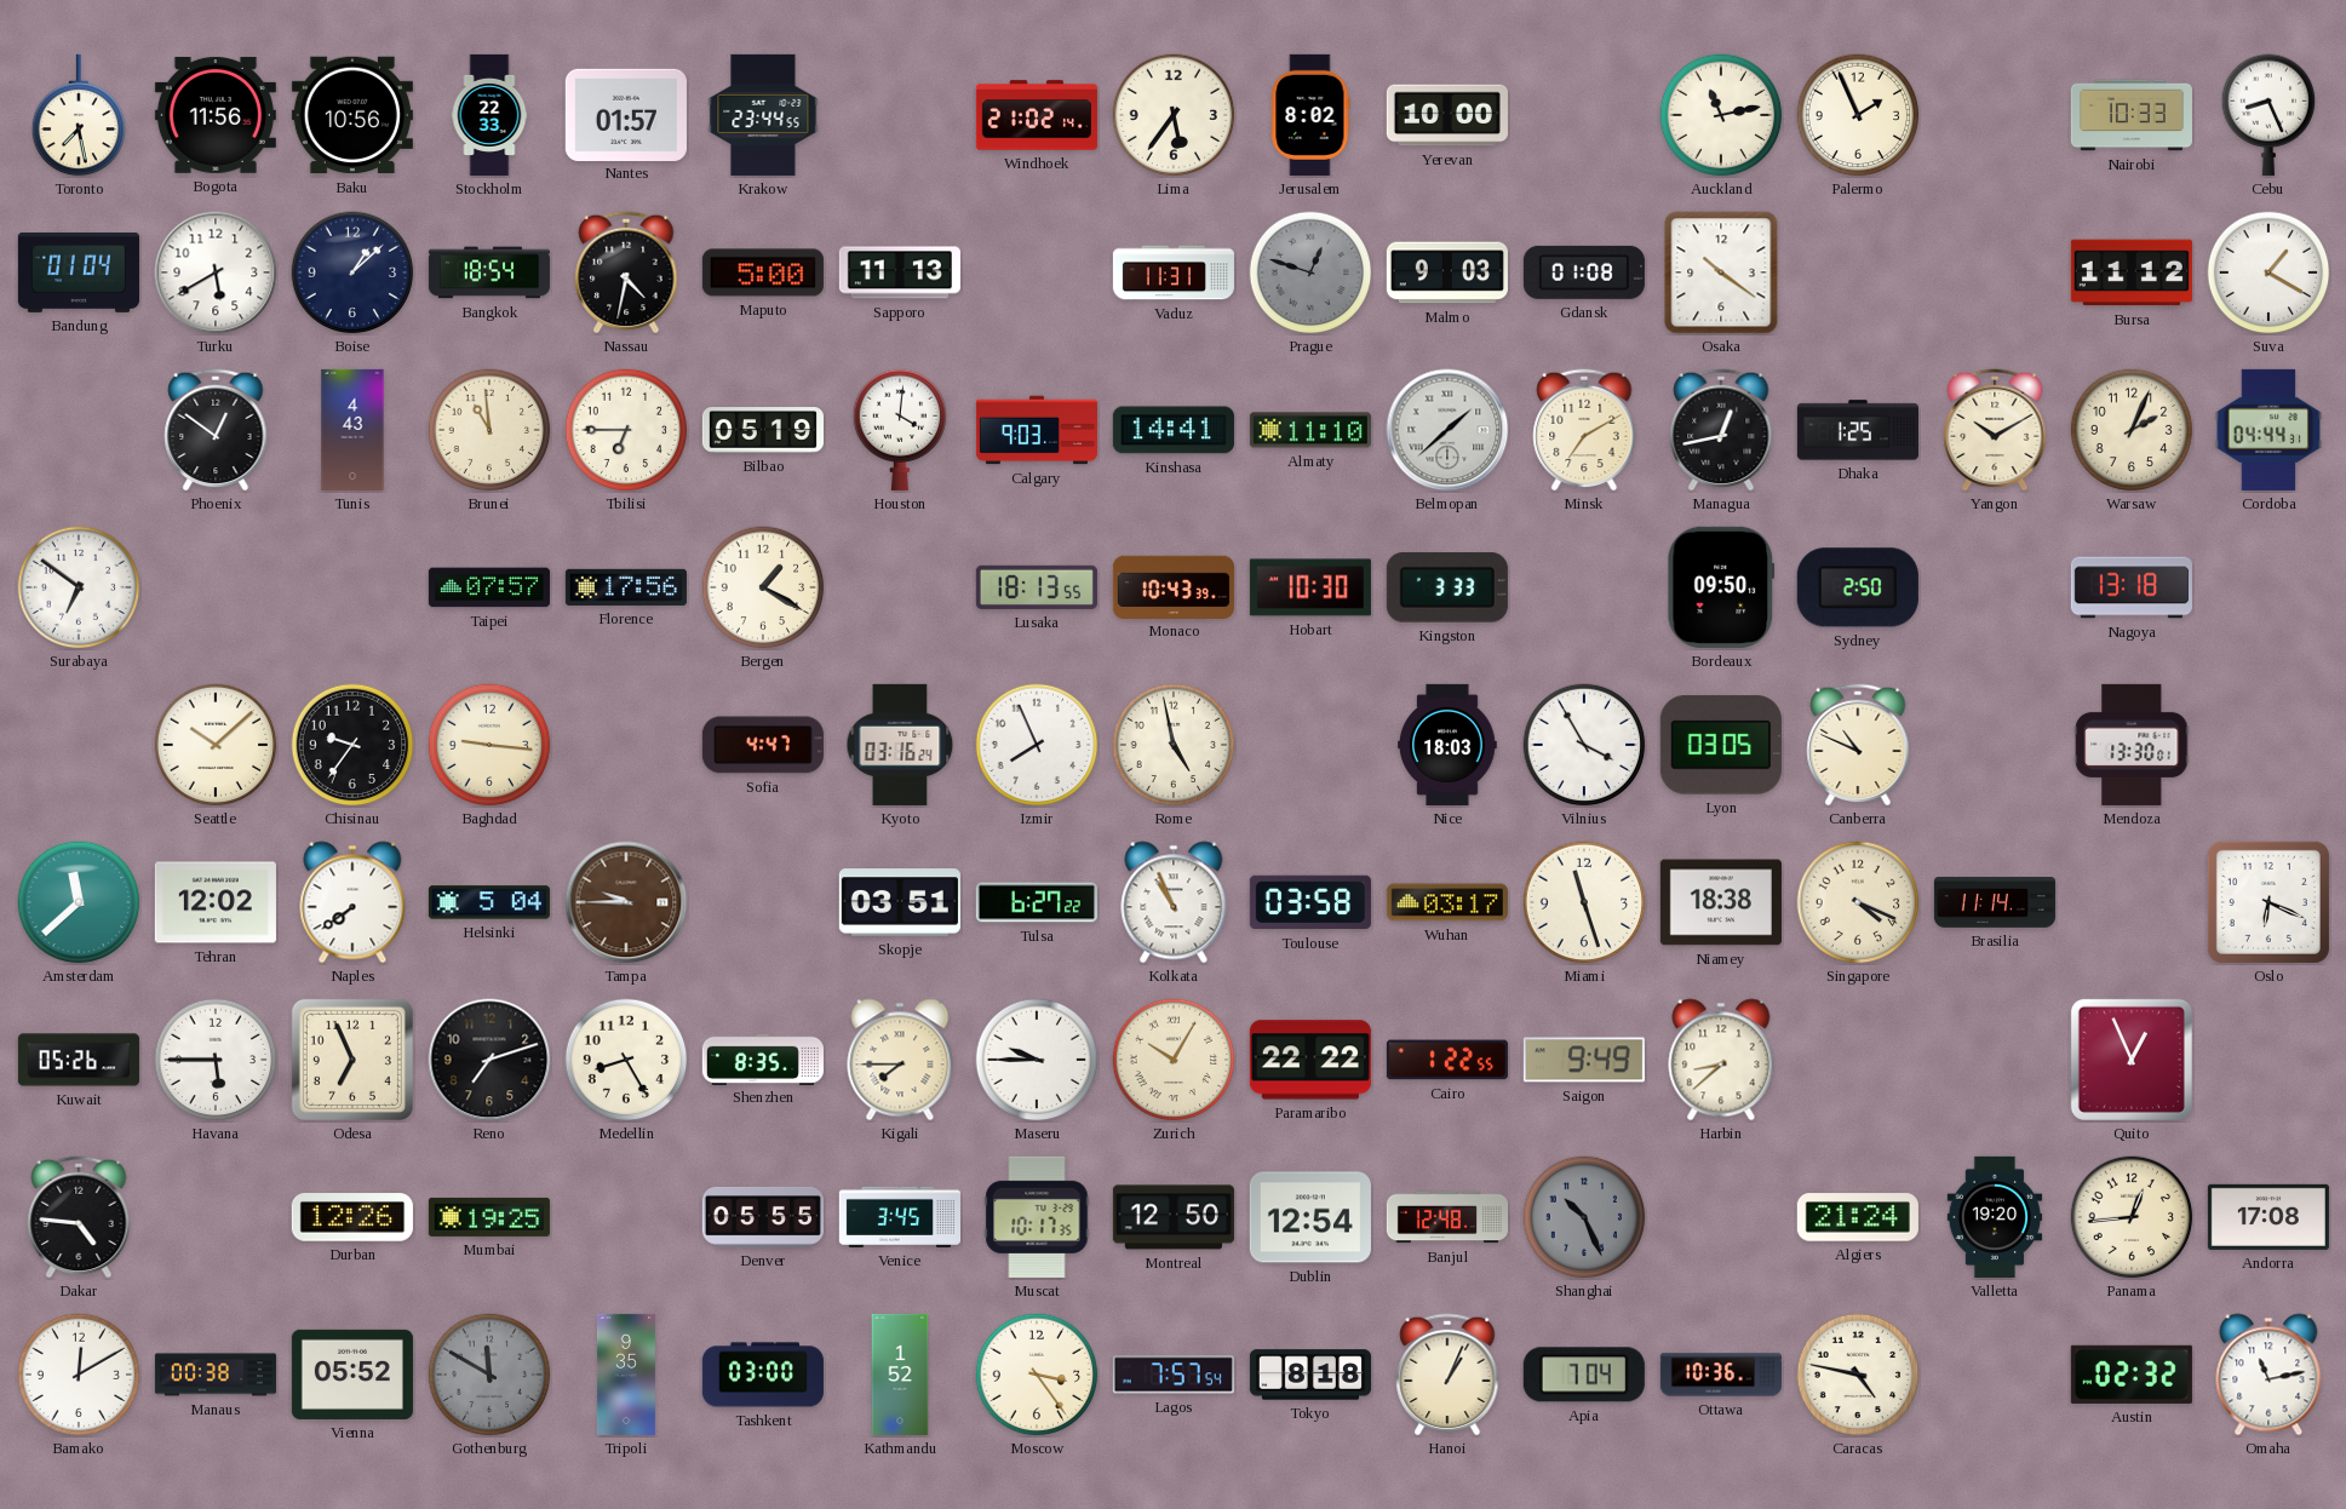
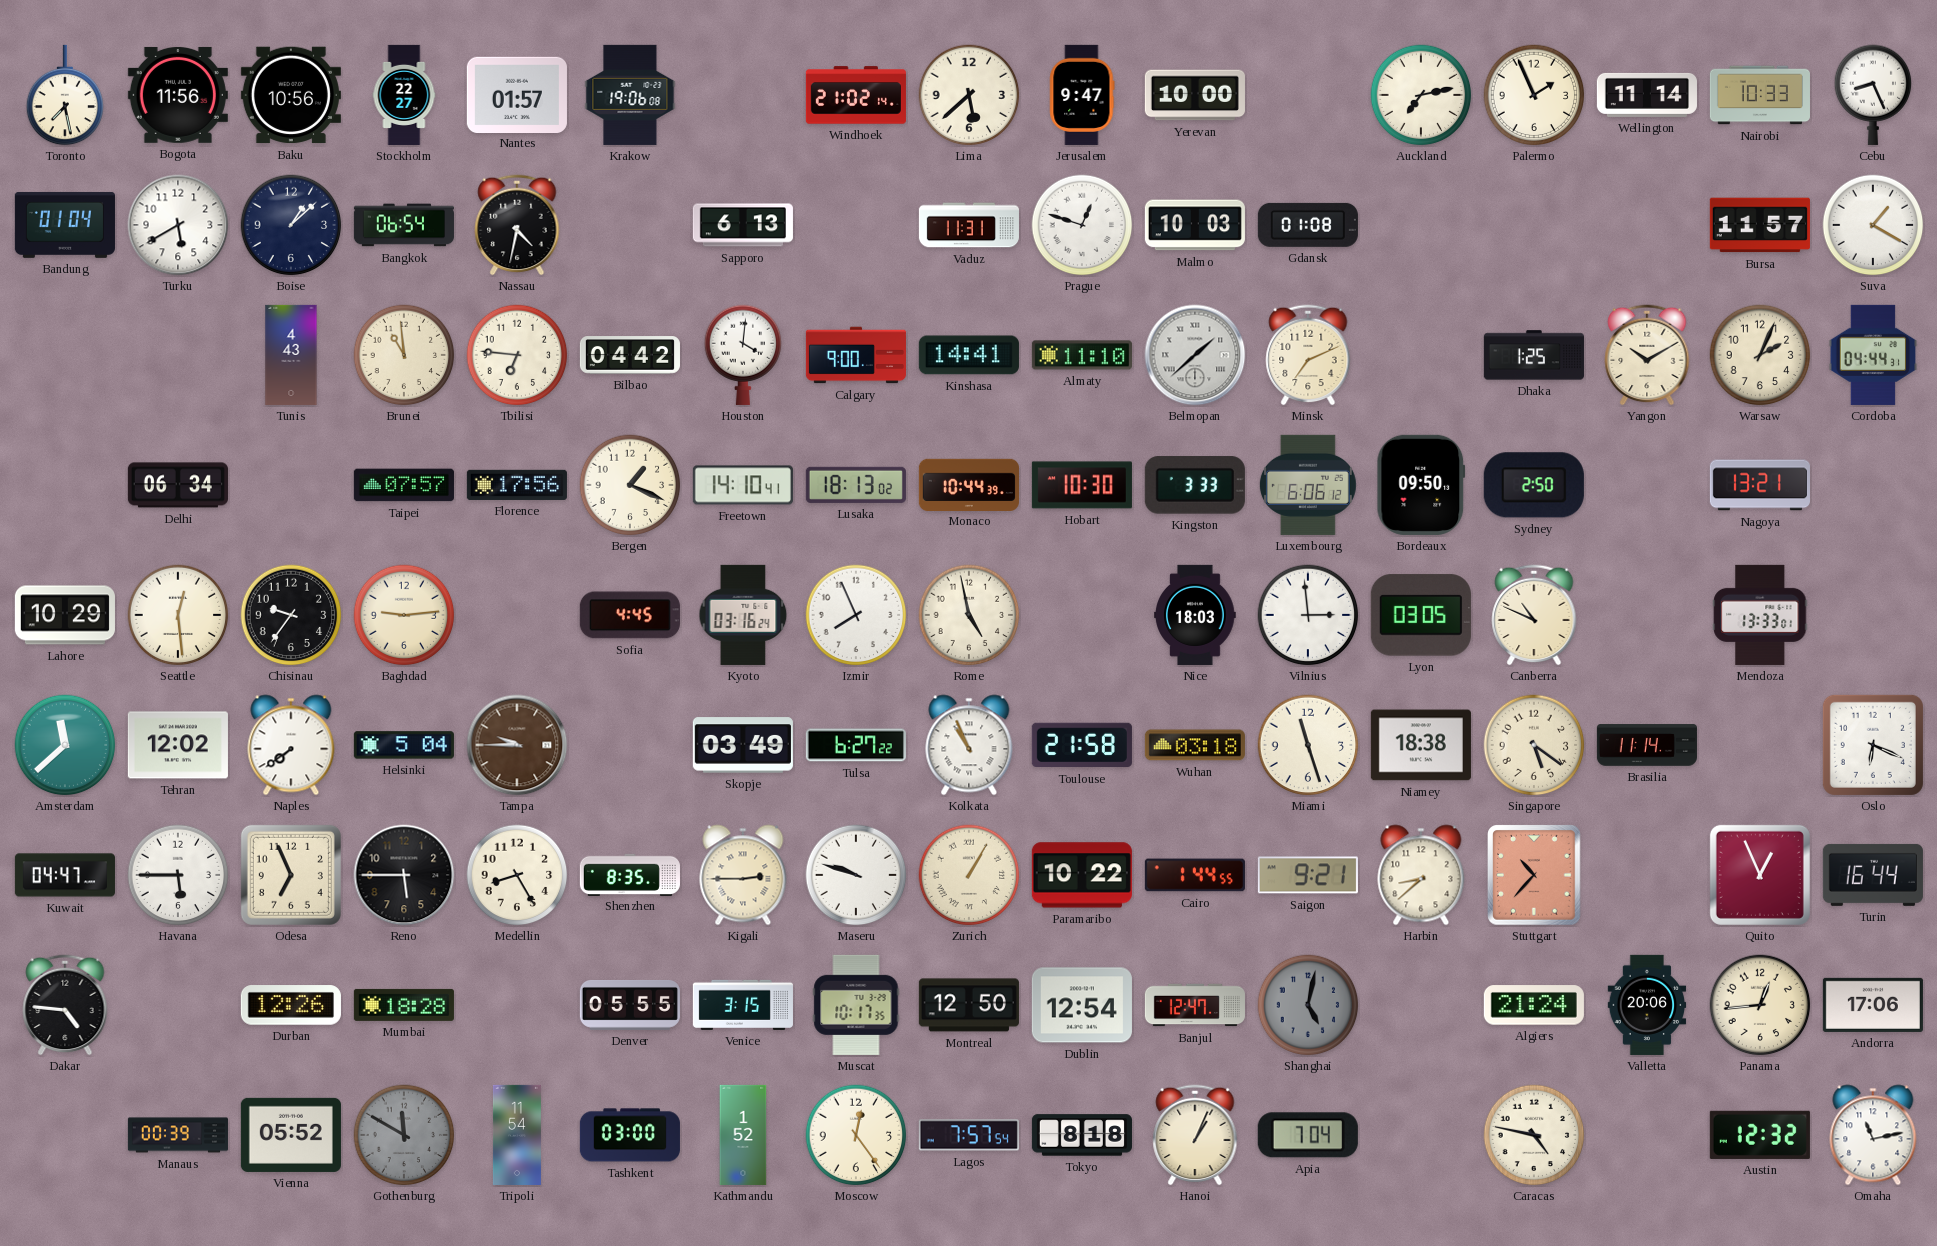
Stockholm: 22:33 -> 22:27 (404, 95)
Krakow: 23:44 -> 19:06 (630, 95)
Lima: 5:36 -> 5:38 (969, 95)
Jerusalem: 8:02 -> 9:47 (1082, 95)
Auckland: 11:13 -> 7:13 (1421, 95)
Wellington: none -> 11:14 (1647, 95)
Bangkok: 18:54 -> 06:54 (404, 225)
Maputo: 5:00 -> none (763, 272)
Sapporo: 11:13 -> 6:13 (743, 225)
Prague dial: grey -> white (1082, 225)
Malmo: 9:03 -> 10:03 (1195, 225)
Osaka: 10:21 -> none (1721, 272)
Bursa: 11:12 -> 11:57 (1760, 225)
Phoenix: 12:51 -> none (216, 430)
Tbilisi: 6:45 -> 6:46 (517, 355)
Bilbao: 05:19 -> 04:42 (630, 355)
Calgary: 9:03 -> 9:00 (856, 355)
Minsk: 7:10 -> 7:11 (1308, 355)
Managua: 12:43 -> none (1721, 430)
Surabaya: 6:51 -> none (79, 587)
Delhi: none -> 06:34 (178, 485)
Bergen: 1:20 -> 1:19 (630, 485)
Freetown: none -> 14:10 (743, 485)
Lusaka: 18:13:55 -> 18:13:02 (856, 485)
Monaco: 10:43 -> 10:44 (969, 484)
Luxembourg: none -> 6:06 (1308, 485)
Nagoya: 13:18 -> 13:21 (1760, 485)
Lahore: none -> 10:29 (65, 615)
Seattle: 10:08 -> 12:29 (178, 615)
Baghdad: 9:16 -> 9:14 (404, 615)
Sofia: 4:47 -> 4:45 (630, 615)
Vilnius: 3:55 -> 2:59 (1308, 615)
Mendoza: 13:30 -> 13:33 (1760, 615)
Skopje: 03:51 -> 03:49 (743, 745)
Toulouse: 03:58 -> 21:58 (1082, 745)
Wuhan: 03:17 -> 03:18 (1195, 745)
Singapore: 4:19 -> 5:21 (1534, 745)
Kuwait: 05:26 -> 04:47 (65, 875)
Reno: 7:12 -> 5:45 (404, 875)
Kigali: 7:45 -> 2:45 (743, 875)
Maseru: 9:45 -> 9:48 (856, 875)
Zurich: 10:05 -> 1:05 (969, 875)
Paramaribo: 22:22 -> 10:22 (1082, 875)
Cairo: 1:22 -> 1:44 (1195, 875)
Saigon: 9:49 -> 9:21 (1308, 875)
Stuttgart: none -> 10:37 (1534, 875)
Turin: none -> 16:44 (1873, 875)
Mumbai: 19:25 -> 18:28 (404, 1005)
Venice: 3:45 -> 3:15 (743, 1005)
Banjul: 12:48 -> 12:47 (1195, 1005)
Shanghai: 10:26 -> 5:02 (1308, 1005)
Valletta: 19:20 -> 20:06 (1647, 1005)
Andorra: 17:08 -> 17:06 (1873, 1005)
Bamako: 12:10 -> none (79, 1375)
Manaus: 00:38 -> 00:39 (178, 1135)
Tripoli: 9:35 -> 11:54 (517, 1135)
Moscow: 3:24 -> 12:24 (856, 1135)
Ottawa: 10:36 -> none (1721, 1375)
Austin: 02:32 -> 12:32 (1760, 1135)
